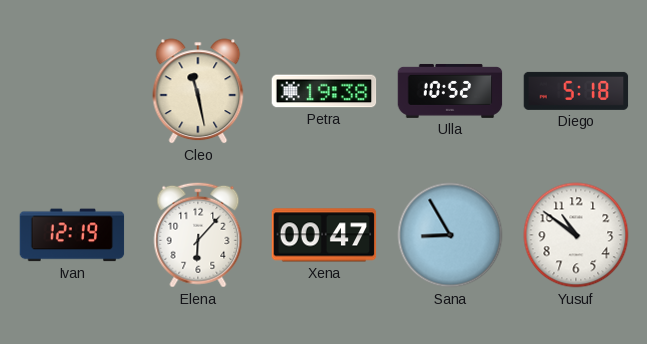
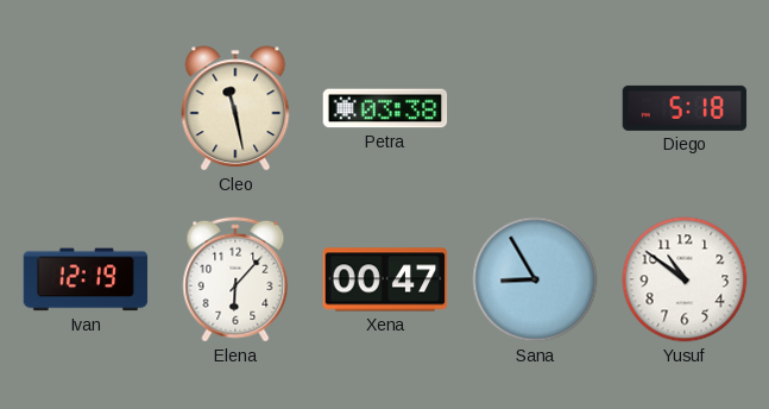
Petra: 19:38 -> 03:38 (385, 108)
Ulla: 10:52 -> none (450, 91)
